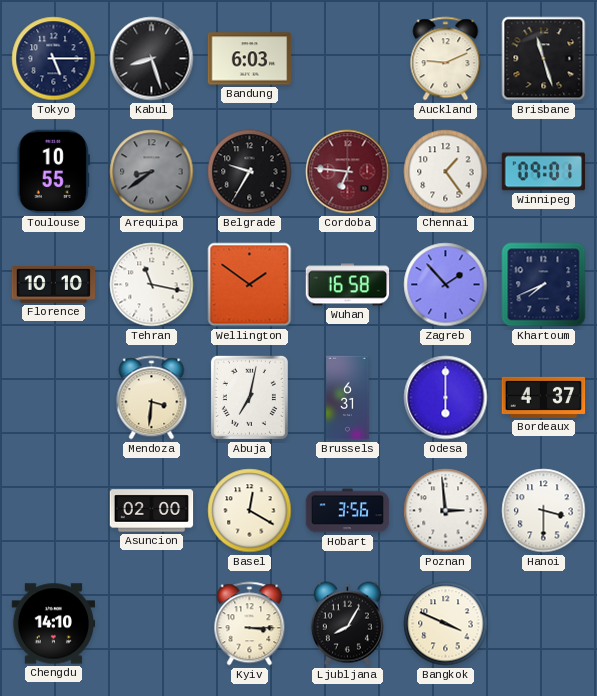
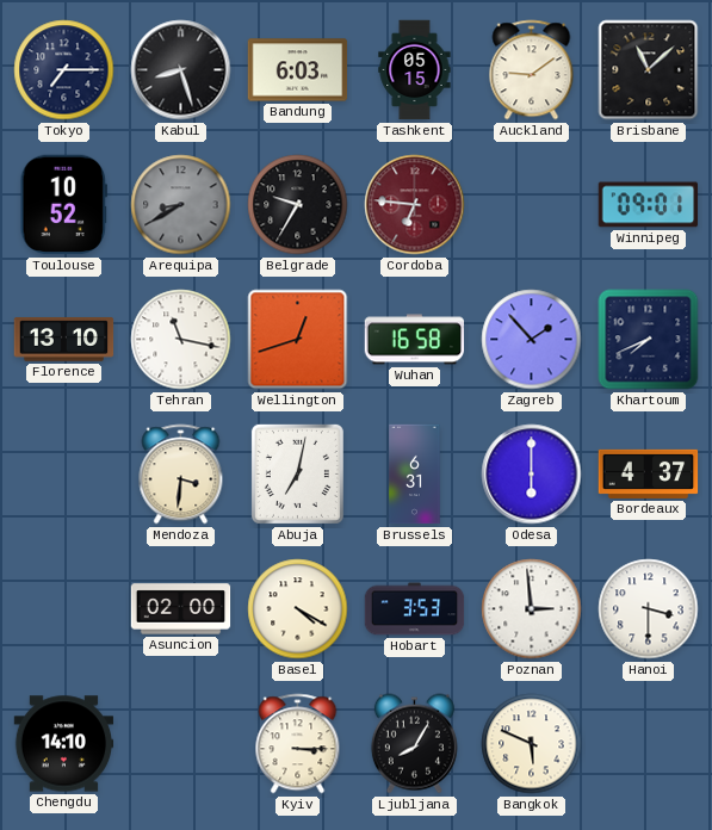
Tokyo: 5:15 -> 7:15 (64, 70)
Tashkent: none -> 05:15 (415, 70)
Auckland: 9:11 -> 9:09 (532, 70)
Brisbane: 11:27 -> 11:08 (649, 70)
Toulouse: 10:55 -> 10:52 (63, 205)
Arequipa: 8:39 -> 8:40 (181, 205)
Chennai: 1:24 -> none (446, 172)
Florence: 10:10 -> 13:10 (64, 340)
Wellington: 1:51 -> 12:42 (298, 340)
Basel: 12:20 -> 4:20 (298, 609)
Hobart: 3:56 -> 3:53 (415, 609)
Bangkok: 3:49 -> 5:49 (532, 744)
